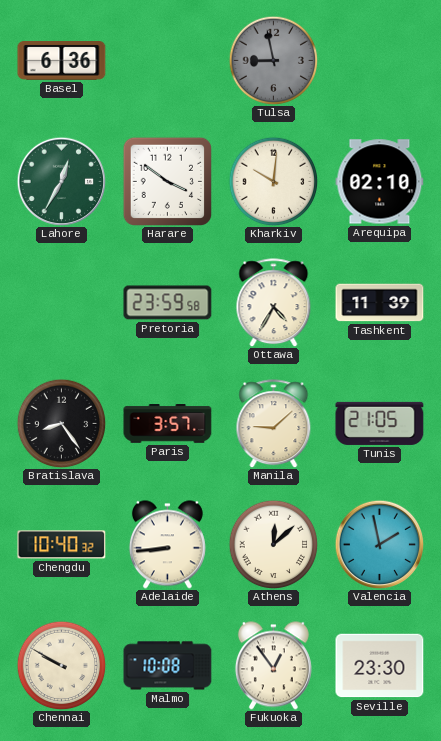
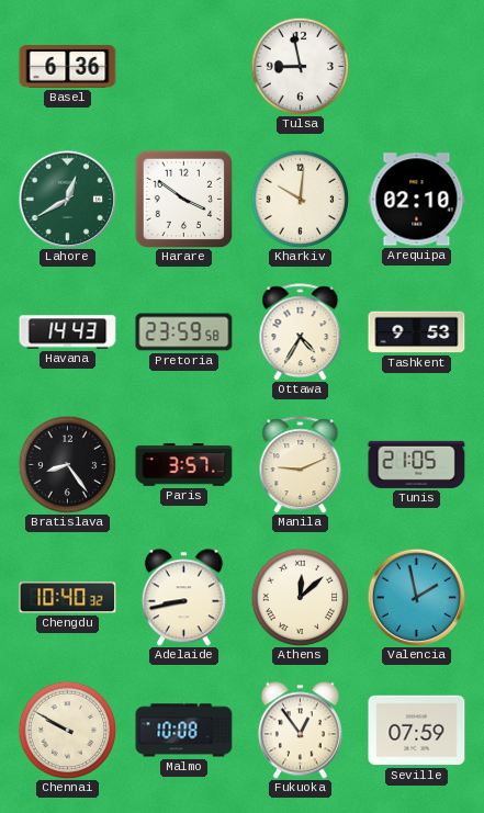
Tulsa dial: grey -> white (300, 66)
Lahore: 12:35 -> 12:40 (67, 199)
Havana: none -> 14:43 (68, 332)
Tashkent: 11:39 -> 9:53 (417, 332)
Manila: 9:08 -> 9:11 (301, 465)
Adelaide: 8:44 -> 8:43 (183, 598)
Seville: 23:30 -> 07:59 (417, 731)
